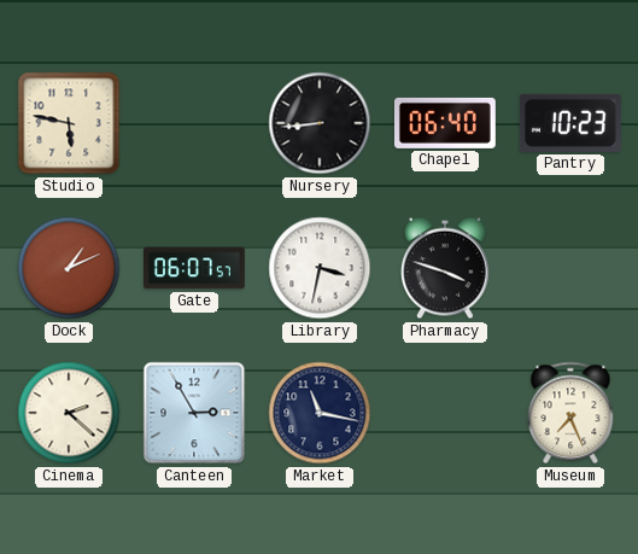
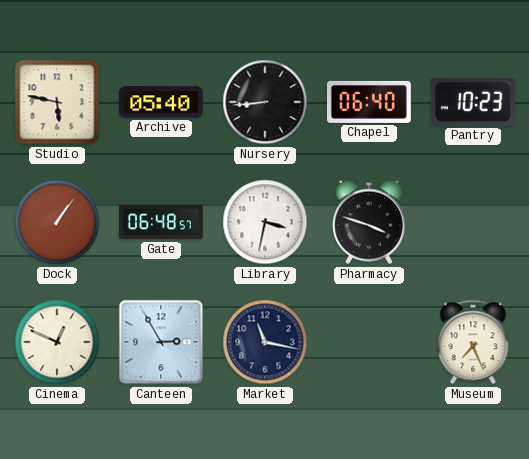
Archive: none -> 05:40 (162, 102)
Dock: 1:11 -> 1:06 (57, 222)
Gate: 06:07 -> 06:48 (162, 222)
Cinema: 2:22 -> 12:49 (57, 342)
